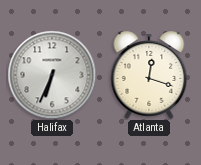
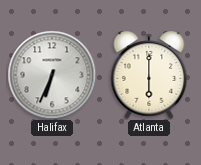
Atlanta: 12:18 -> 6:00 (149, 75)
